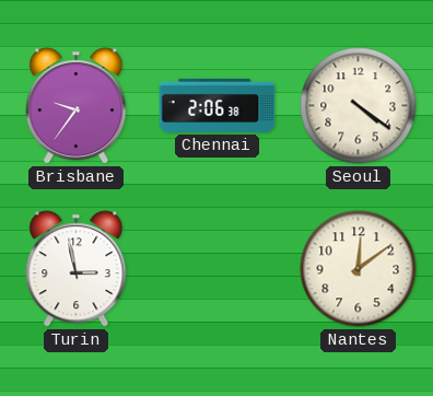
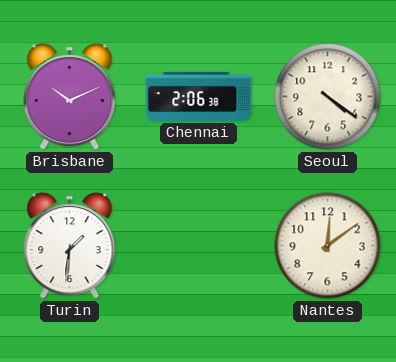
Brisbane: 9:36 -> 10:11 (70, 97)
Turin: 2:58 -> 1:31 (70, 246)
